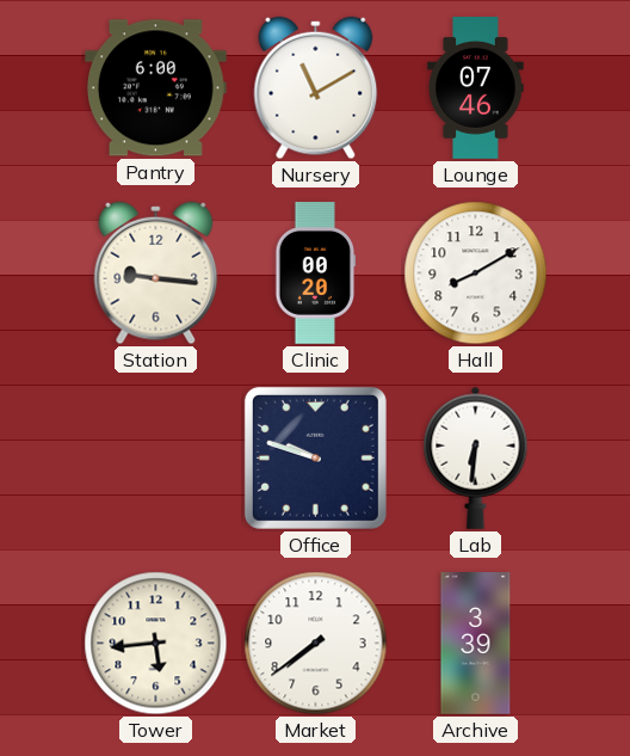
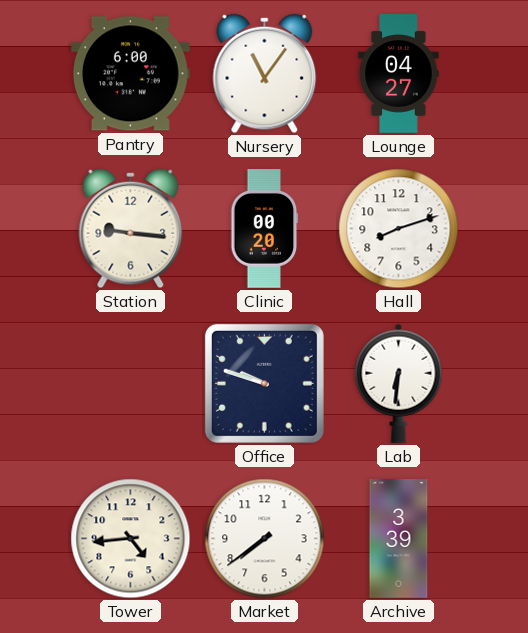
Nursery: 11:10 -> 11:06 (265, 74)
Lounge: 07:46 -> 04:27 (399, 74)
Hall: 8:10 -> 8:12 (399, 229)
Tower: 5:44 -> 4:44 (131, 539)
